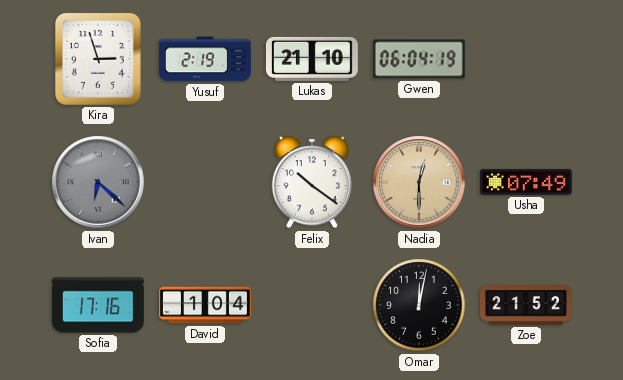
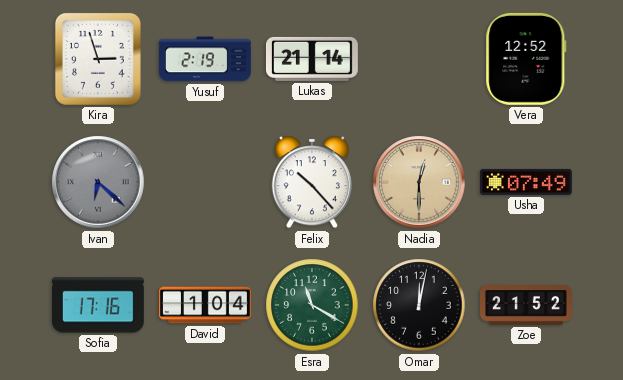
Lukas: 21:10 -> 21:14 (312, 59)
Gwen: 06:04 -> none (419, 59)
Vera: none -> 12:52 (526, 59)
Felix: 10:21 -> 10:23 (312, 182)
Esra: none -> 11:20 (312, 305)
